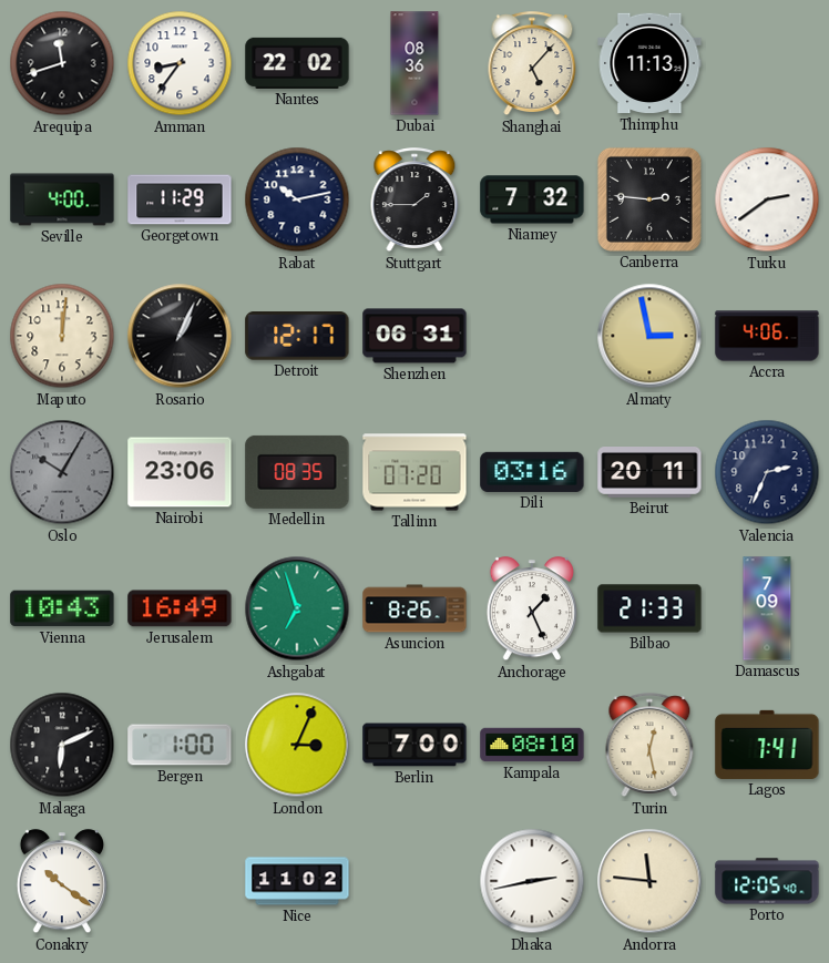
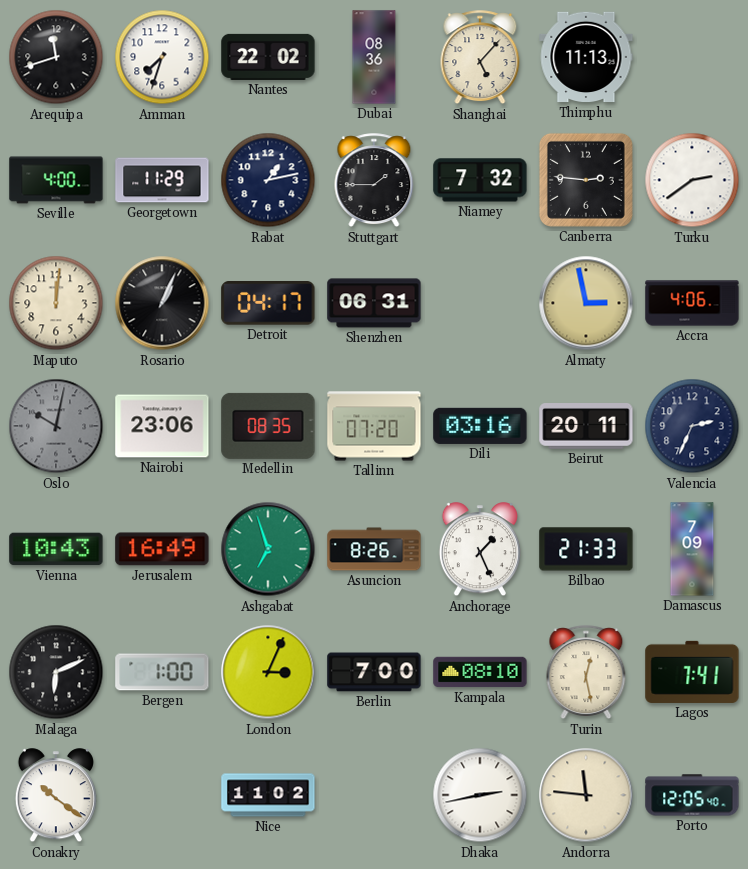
Amman: 8:36 -> 7:33 (162, 57)
Rabat: 10:13 -> 1:13 (268, 180)
Detroit: 12:17 -> 04:17 (268, 303)
Oslo: 10:05 -> 10:02 (56, 426)
